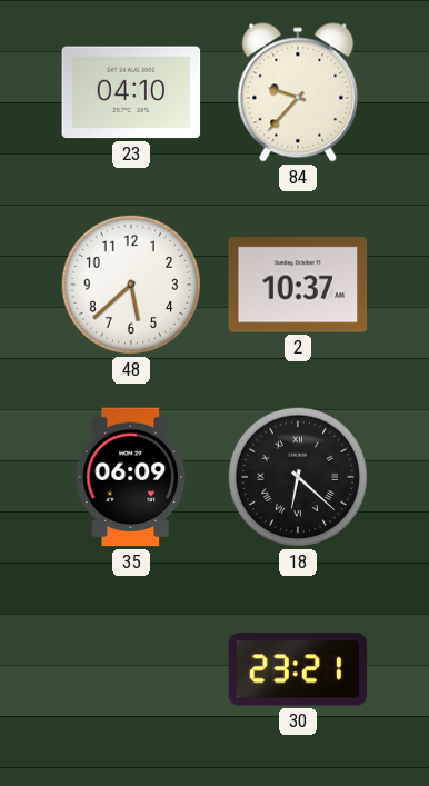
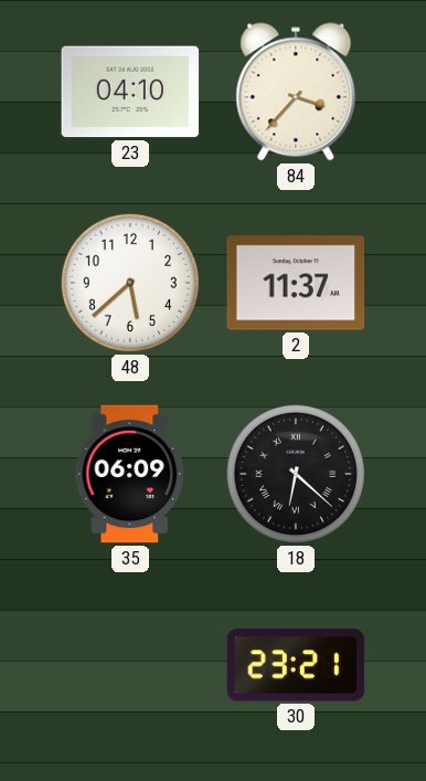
84: 9:37 -> 3:37 (296, 92)
2: 10:37 -> 11:37 (296, 283)
